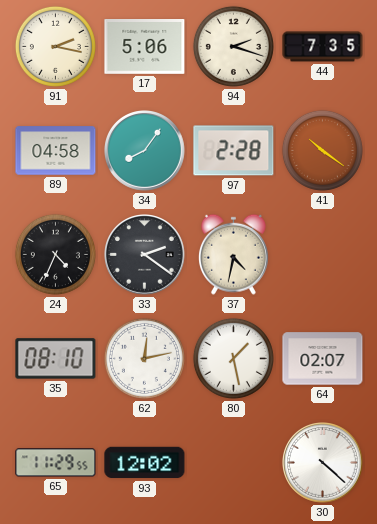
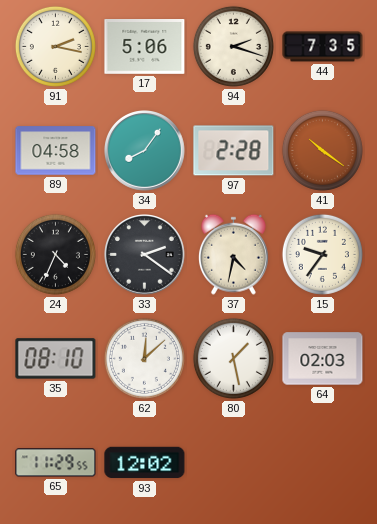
15: none -> 9:36 (322, 254)
62: 12:13 -> 12:08 (144, 358)
64: 02:07 -> 02:03 (323, 359)
30: 4:22 -> none (323, 463)
